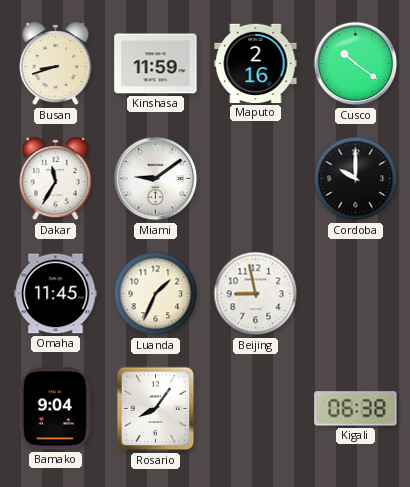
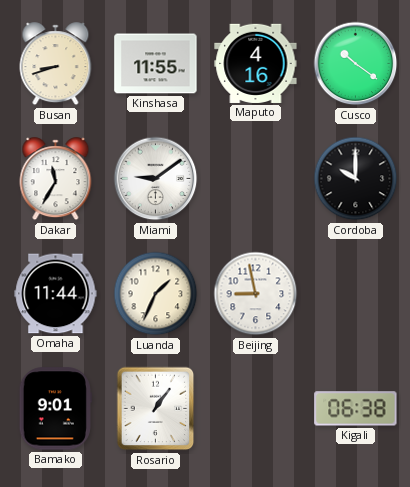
Kinshasa: 11:59 -> 11:55 (156, 64)
Maputo: 2:16 -> 4:16 (256, 63)
Omaha: 11:45 -> 11:44 (56, 294)
Bamako: 9:04 -> 9:01 (55, 409)
Rosario: 8:06 -> 1:06 (156, 409)
